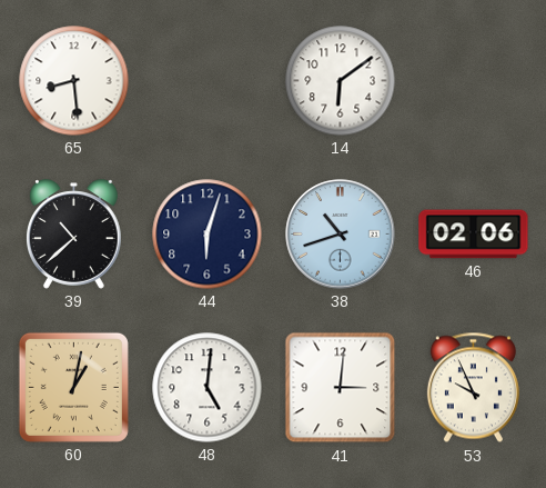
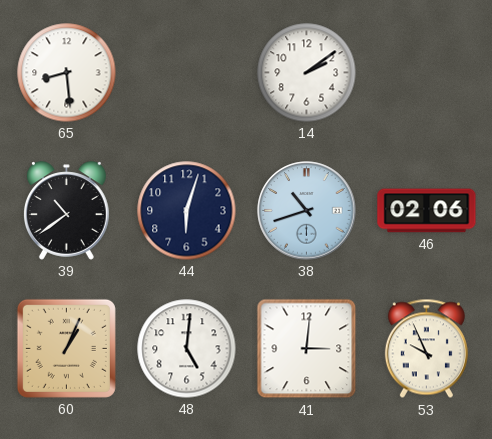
14: 6:09 -> 2:09 (307, 73)
39: 10:38 -> 10:39 (67, 211)
60: 1:02 -> 1:04 (66, 348)
